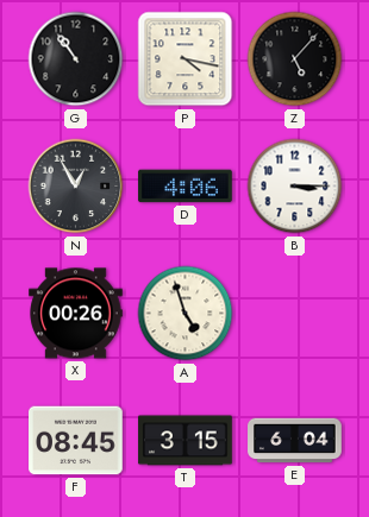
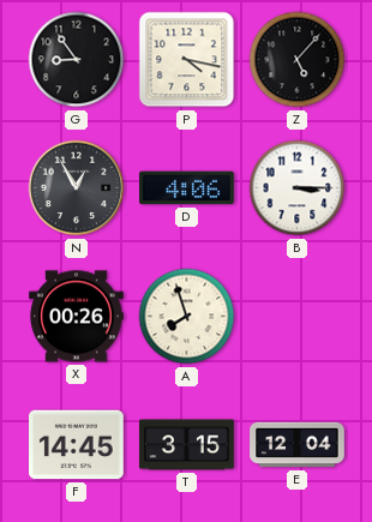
G: 10:54 -> 8:54 (77, 60)
A: 4:57 -> 7:57 (187, 317)
F: 08:45 -> 14:45 (77, 445)
E: 6:04 -> 12:04 (298, 445)
